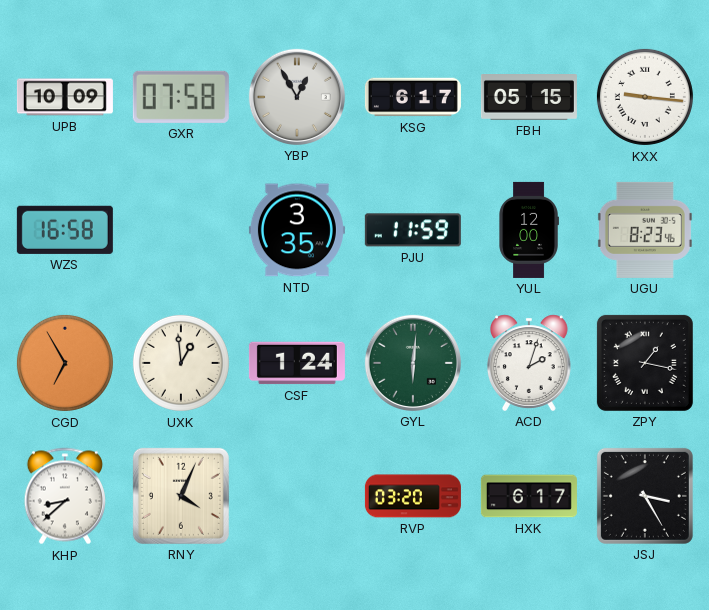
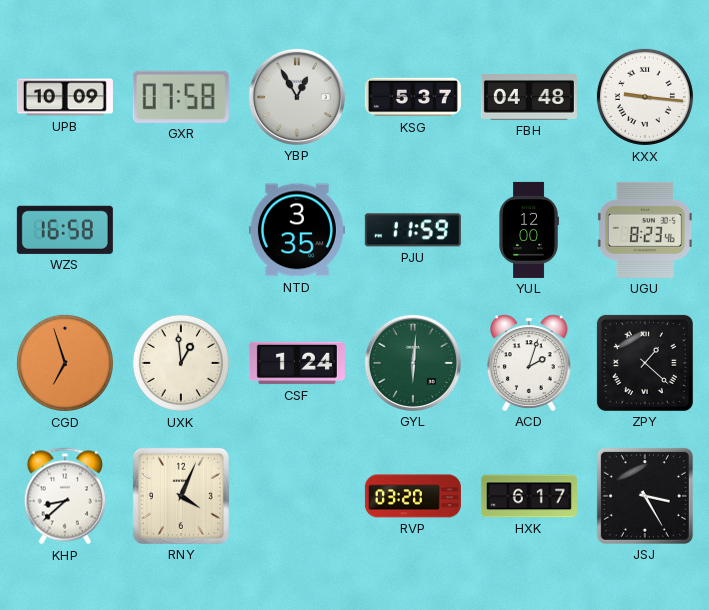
KSG: 6:17 -> 5:37 (413, 97)
FBH: 05:15 -> 04:48 (529, 98)
CGD: 6:55 -> 6:57 (65, 363)
ZPY: 1:17 -> 1:22 (645, 363)
